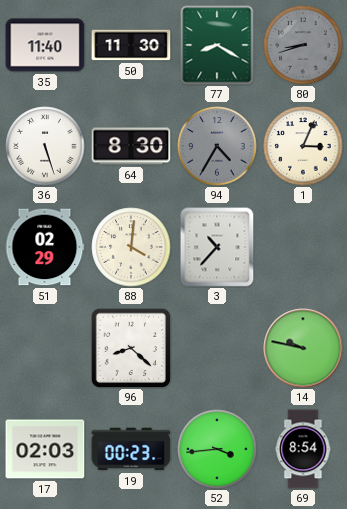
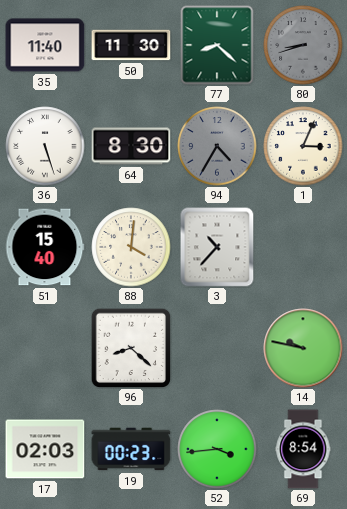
77: 8:20 -> 8:22 (217, 45)
51: 02:29 -> 15:40 (45, 247)
